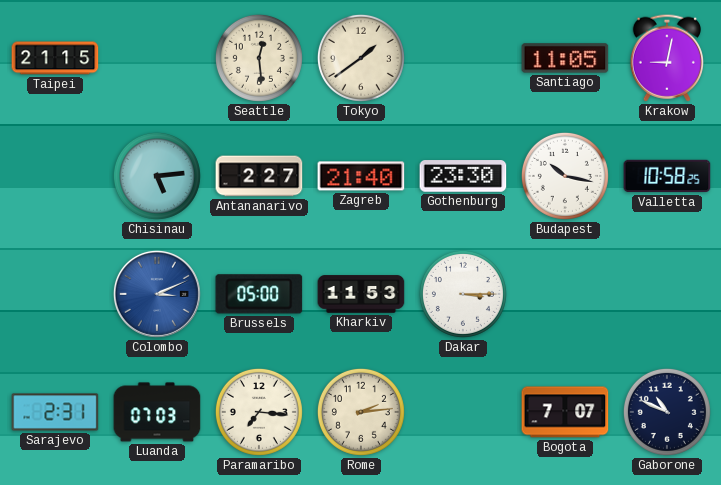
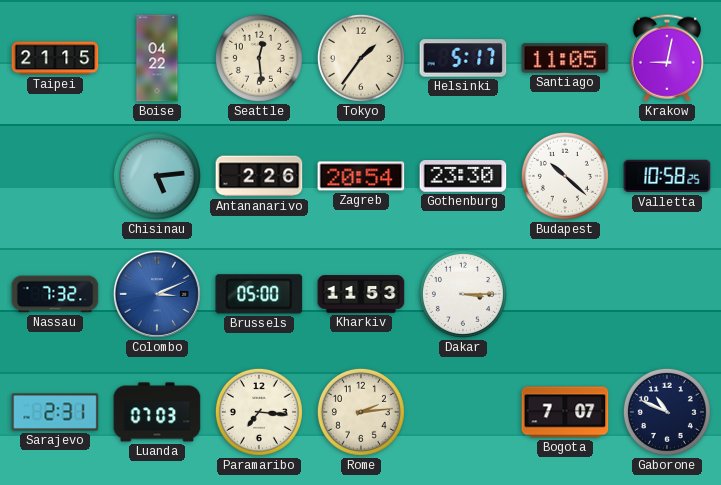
Boise: none -> 04:22 (157, 58)
Tokyo: 1:39 -> 1:36 (361, 58)
Helsinki: none -> 5:17 (463, 58)
Antananarivo: 2:27 -> 2:26 (259, 176)
Zagreb: 21:40 -> 20:54 (361, 176)
Budapest: 10:17 -> 10:22 (565, 176)
Nassau: none -> 7:32 (55, 294)
